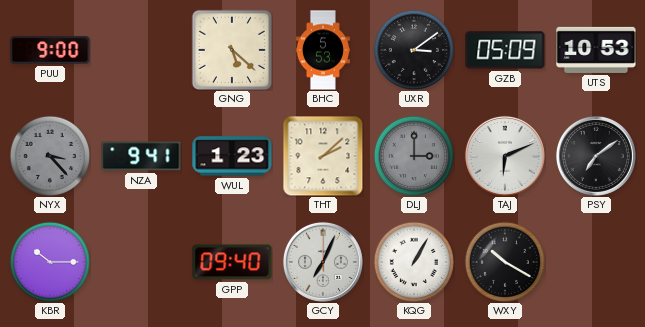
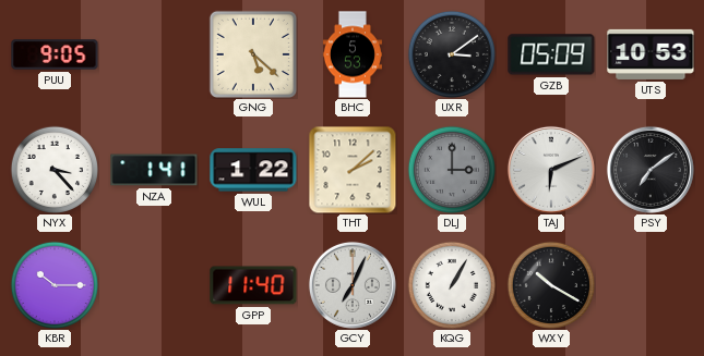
PUU: 9:00 -> 9:05 (55, 54)
NYX dial: grey -> white (53, 169)
NZA: 9:41 -> 1:41 (154, 170)
WUL: 1:23 -> 1:22 (253, 170)
GPP: 09:40 -> 11:40 (253, 285)
